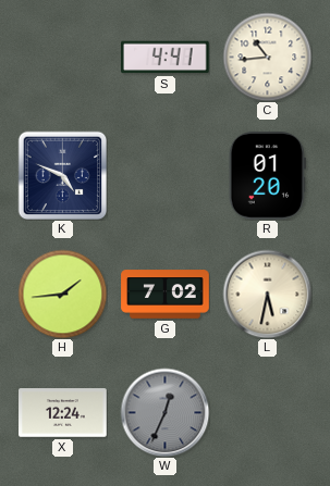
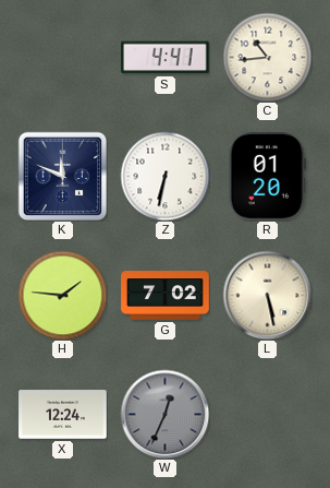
K: 4:49 -> 11:49 (62, 176)
Z: none -> 6:32 (164, 176)
H: 1:44 -> 1:46 (62, 295)
L: 5:32 -> 5:28 (267, 295)
